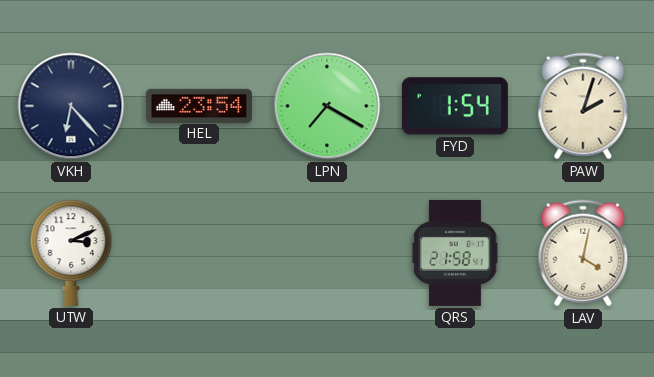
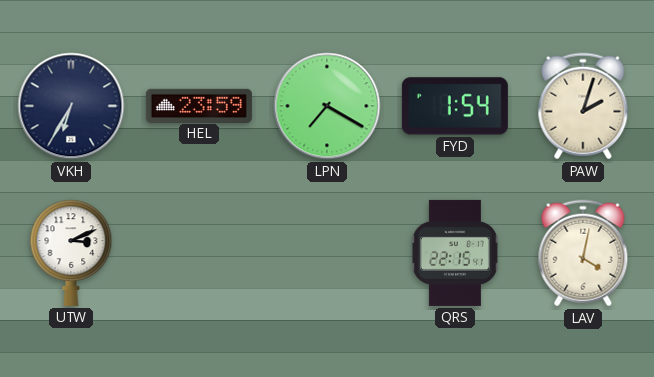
VKH: 6:23 -> 6:35 (71, 106)
HEL: 23:54 -> 23:59 (199, 105)
QRS: 21:58 -> 22:15 (455, 253)
